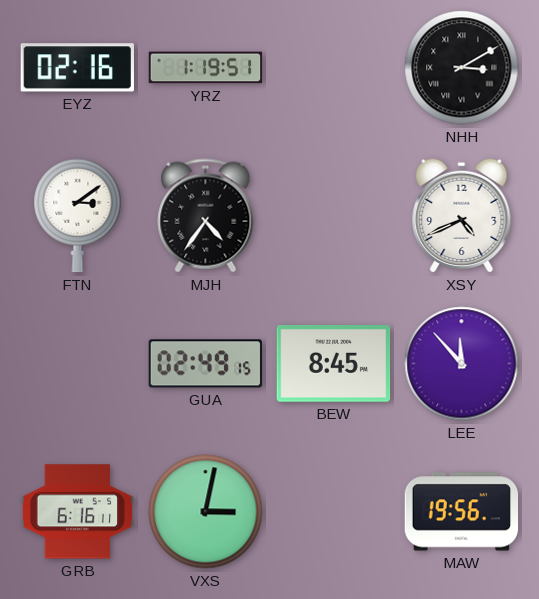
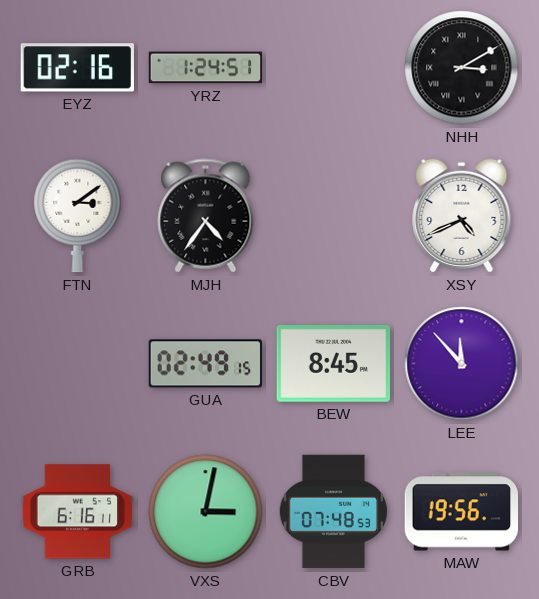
YRZ: 1:19 -> 1:24 (206, 68)
CBV: none -> 07:48 (333, 512)
